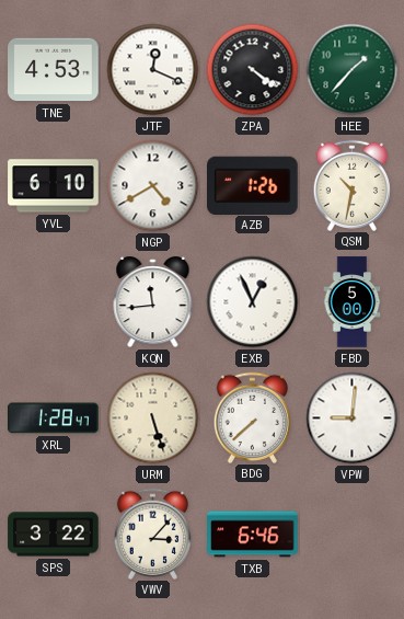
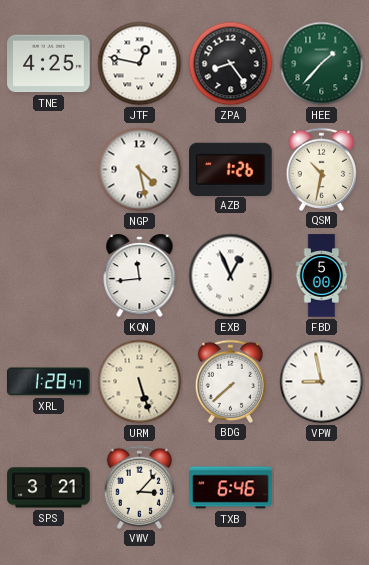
TNE: 4:53 -> 4:25 (49, 64)
JTF: 12:19 -> 12:47 (140, 64)
ZPA: 4:21 -> 8:24 (231, 64)
YVL: 6:10 -> none (54, 186)
NGP: 4:40 -> 4:28 (140, 170)
VPW: 9:01 -> 8:58 (322, 382)
SPS: 3:22 -> 3:21 (49, 488)
